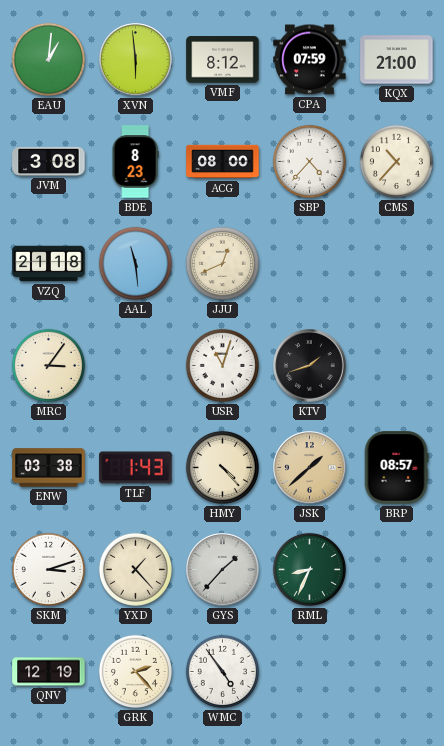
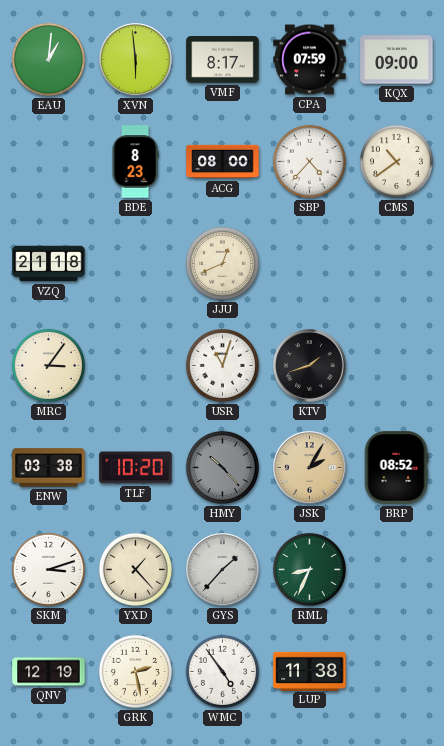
VMF: 8:12 -> 8:17 (223, 60)
KQX: 21:00 -> 09:00 (397, 60)
JVM: 3:08 -> none (49, 161)
CMS: 10:37 -> 10:39 (396, 161)
AAL: 11:29 -> none (135, 263)
TLF: 1:43 -> 10:20 (136, 468)
HMY: 4:23 -> 10:23 (222, 467)
HMY dial: cream -> grey (222, 467)
JSK: 1:38 -> 2:05 (310, 468)
BRP: 08:57 -> 08:52 (396, 468)
GRK: 2:23 -> 2:28 (135, 671)
LUP: none -> 11:38 (310, 671)
